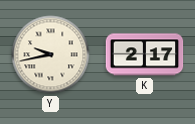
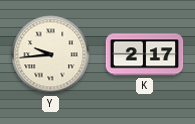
Y: 9:43 -> 9:44 (51, 55)
